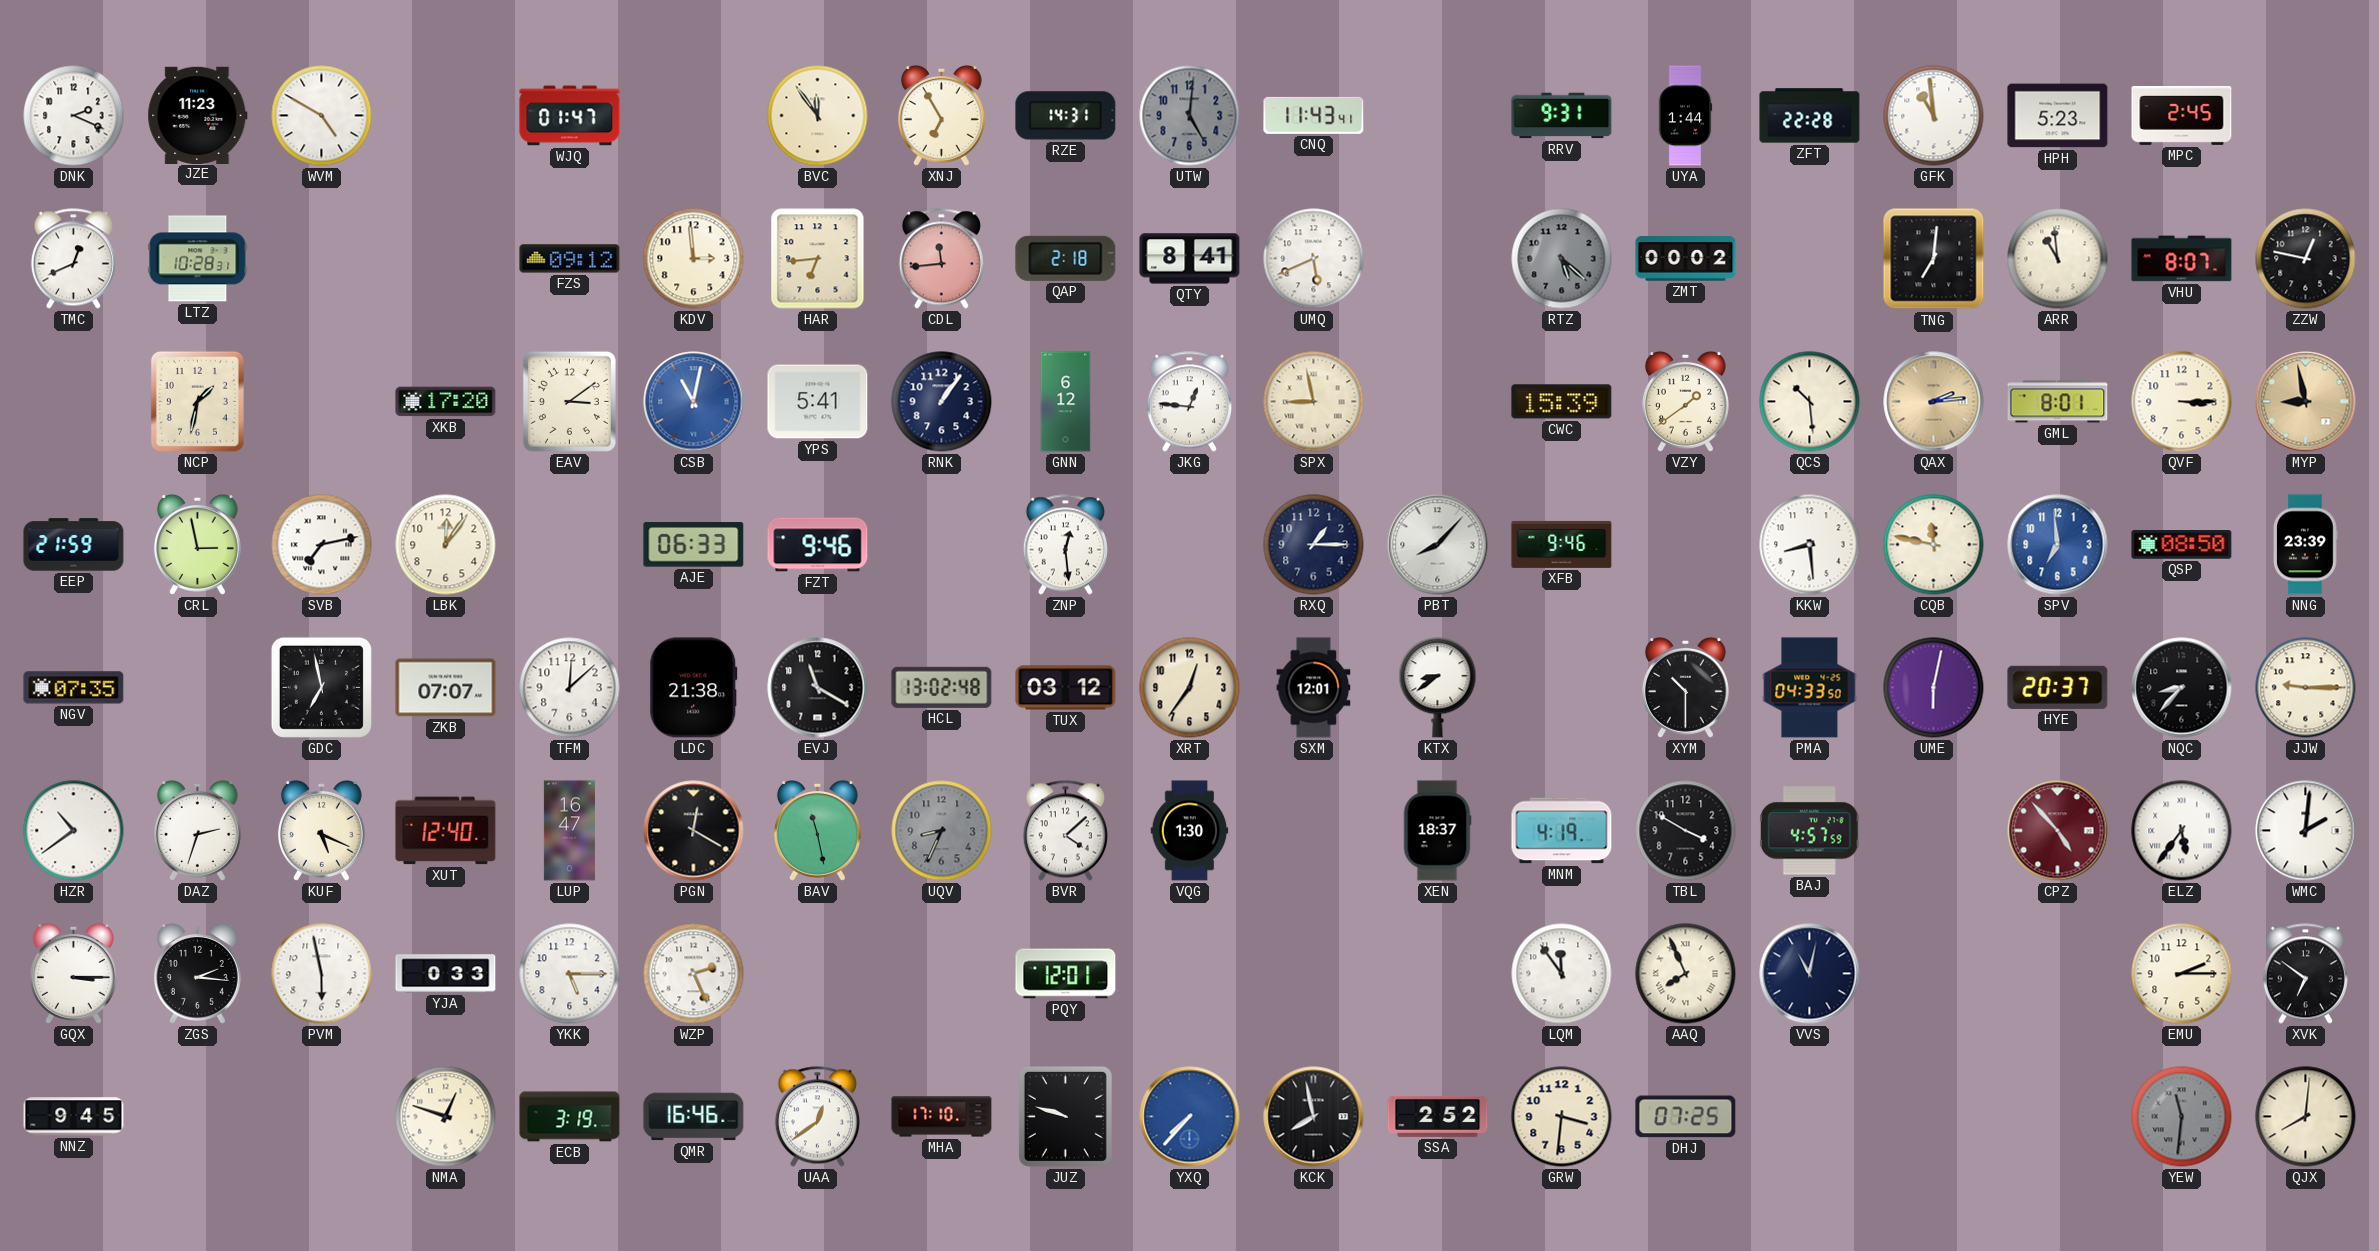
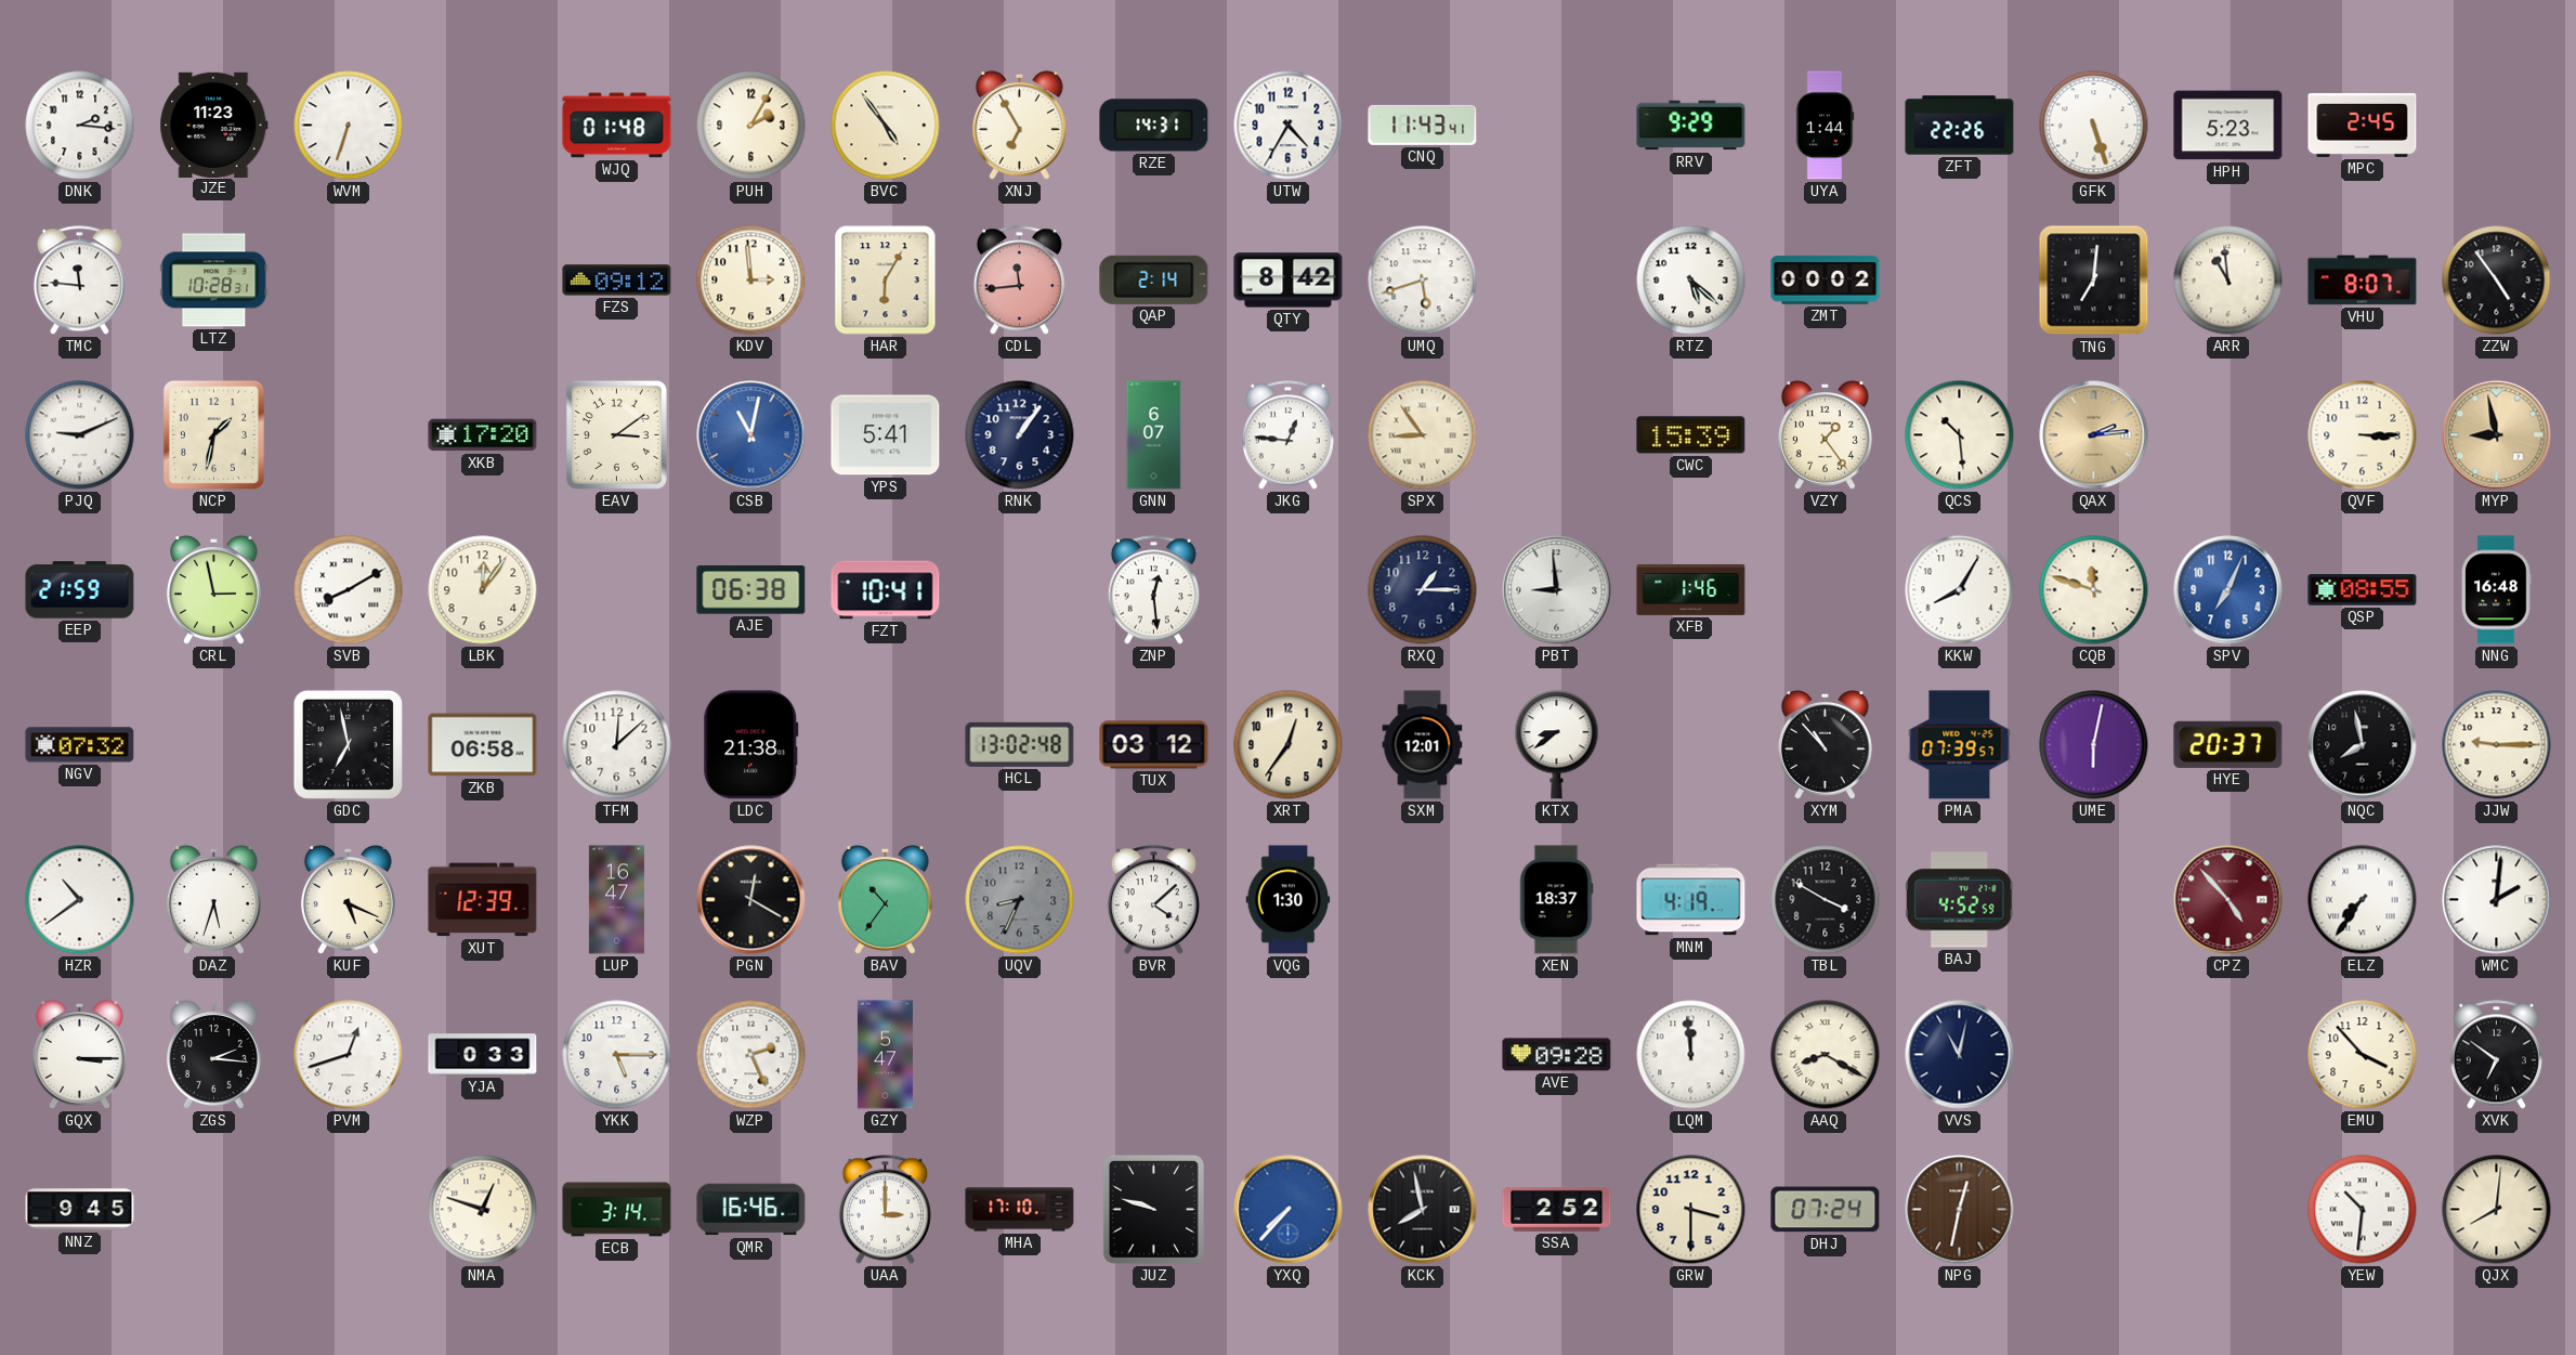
DNK: 2:19 -> 2:16 (80, 126)
WVM: 4:50 -> 6:33 (349, 126)
WJQ: 01:47 -> 01:48 (617, 126)
PUH: none -> 2:05 (751, 126)
BVC: 11:54 -> 4:54 (886, 126)
UTW: 5:01 -> 4:35 (1289, 126)
UTW dial: grey -> white (1289, 126)
RRV: 9:31 -> 9:29 (1691, 126)
ZFT: 22:28 -> 22:26 (1960, 126)
GFK: 10:59 -> 5:27 (2094, 126)
TMC: 12:41 -> 11:46 (79, 281)
HAR: 6:44 -> 6:05 (886, 281)
QAP: 2:18 -> 2:14 (1154, 279)
QTY: 8:41 -> 8:42 (1289, 281)
UMQ: 5:41 -> 5:42 (1423, 281)
RTZ dial: grey -> white (1691, 281)
ZZW: 12:47 -> 4:54 (2497, 281)
PJQ: none -> 9:11 (80, 435)
GNN: 6:12 -> 6:07 (1154, 435)
SPX: 8:58 -> 8:54 (1423, 435)
VZY: 1:39 -> 1:24 (1825, 434)
GML: 8:01 -> none (2058, 402)
SVB: 7:13 -> 8:10 (349, 590)
AJE: 06:33 -> 06:38 (751, 590)
FZT: 9:46 -> 10:41 (886, 590)
PBT: 8:07 -> 8:59 (1557, 590)
XFB: 9:46 -> 1:46 (1691, 589)
KKW: 8:29 -> 8:05 (1960, 590)
CQB: 11:47 -> 11:48 (2094, 590)
SPV: 6:59 -> 7:04 (2228, 590)
QSP: 08:50 -> 08:55 (2363, 590)
NNG: 23:39 -> 16:48 (2497, 590)
NGV: 07:35 -> 07:32 (80, 745)
ZKB: 07:07 -> 06:58 (483, 745)
EVJ: 11:20 -> none (818, 688)
XYM: 10:30 -> 10:53 (1825, 744)
PMA: 04:33 -> 07:39 (1960, 745)
NQC: 8:37 -> 7:58 (2363, 745)
DAZ: 2:33 -> 5:33 (213, 899)
XUT: 12:40 -> 12:39 (483, 900)
BAV: 11:28 -> 10:36 (885, 899)
BAJ: 4:57 -> 4:52 (1960, 900)
ELZ: 5:36 -> 7:36 (2363, 900)
PVM: 5:58 -> 12:42 (349, 1055)
GZY: none -> 5:47 (885, 1055)
PQY: 12:01 -> none (1066, 974)
AVE: none -> 09:28 (1557, 1055)
LQM: 11:54 -> 11:59 (1691, 1055)
AAQ: 7:56 -> 8:20 (1826, 1055)
EMU: 2:15 -> 3:53 (2363, 1055)
ECB: 3:19 -> 3:14 (617, 1210)
UAA: 12:39 -> 3:00 (885, 1210)
GRW: 3:31 -> 3:30 (1691, 1210)
DHJ: 07:25 -> 07:24 (1826, 1210)
NPG: none -> 12:32 (1960, 1210)
YEW: 11:31 -> 10:31 (2363, 1210)
YEW dial: grey -> white (2363, 1210)
